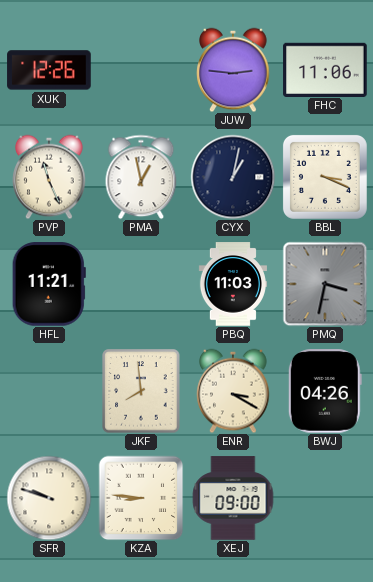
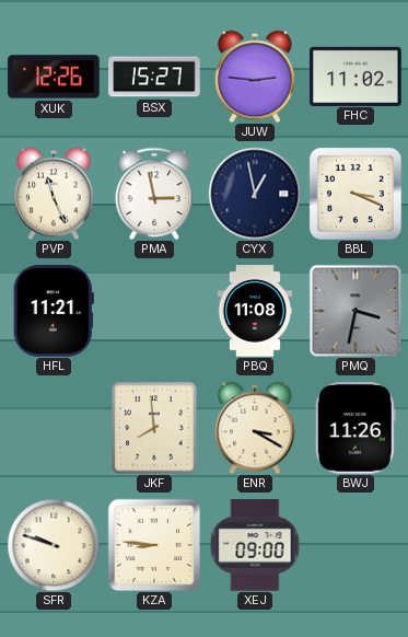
BSX: none -> 15:27 (154, 77)
FHC: 11:06 -> 11:02 (355, 76)
PMA: 12:58 -> 2:58 (154, 194)
CYX: 1:02 -> 12:58 (255, 194)
PBQ: 11:03 -> 11:08 (255, 311)
BWJ: 04:26 -> 11:26 (355, 428)
